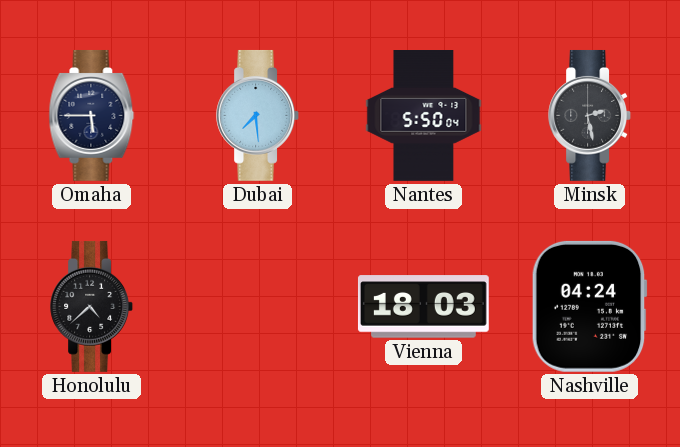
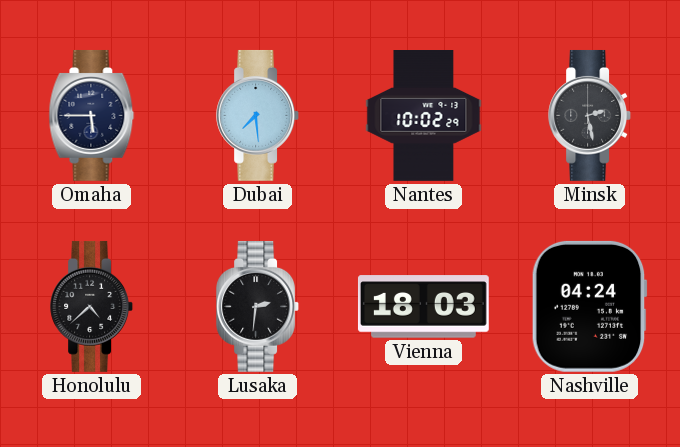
Nantes: 5:50 -> 10:02 (424, 116)
Lusaka: none -> 2:31 (258, 306)
